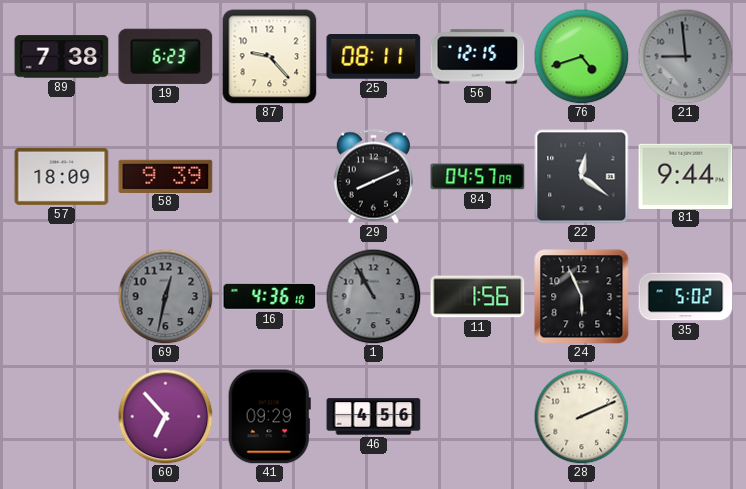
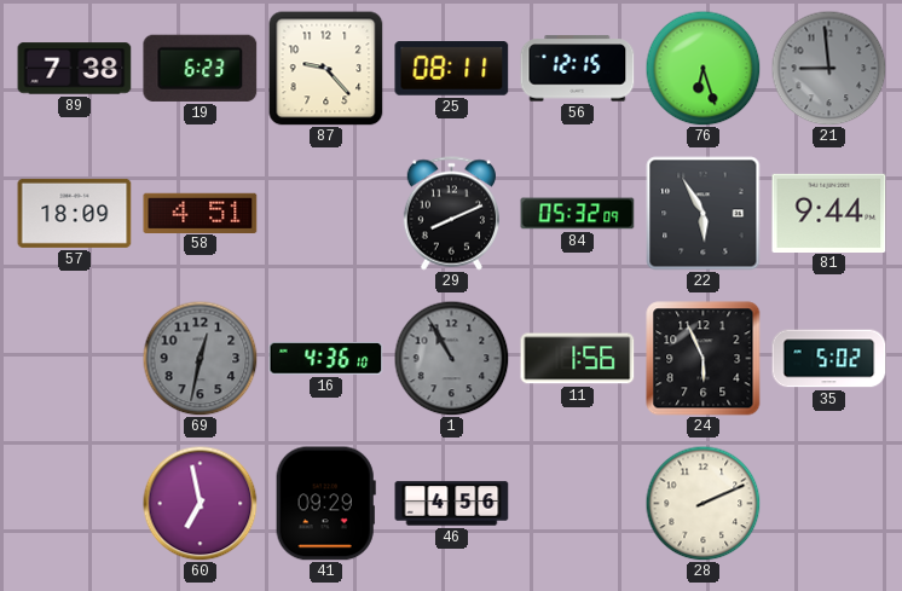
76: 4:42 -> 6:27 (702, 68)
58: 9:39 -> 4:51 (201, 213)
84: 04:57 -> 05:32 (578, 214)
22: 12:21 -> 5:55 (704, 214)
60: 6:53 -> 6:58 (200, 503)
